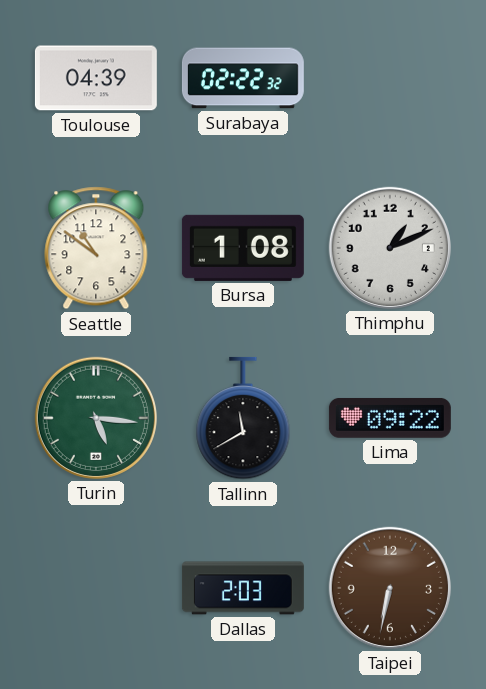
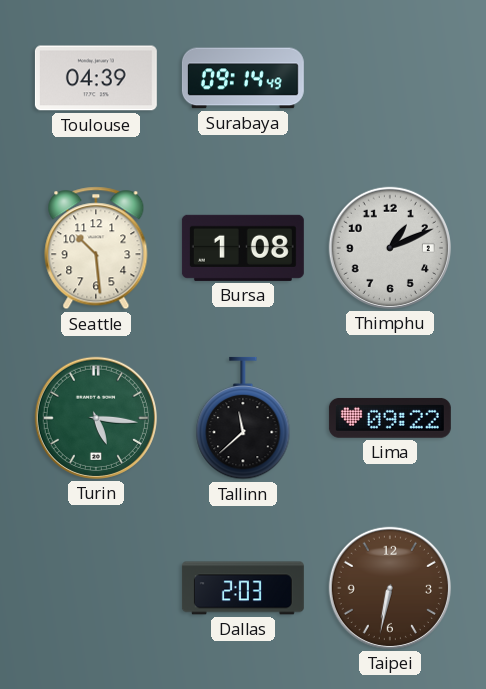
Surabaya: 02:22 -> 09:14 (243, 78)
Seattle: 10:51 -> 10:29 (96, 248)
Tallinn: 11:40 -> 11:38 (243, 418)
